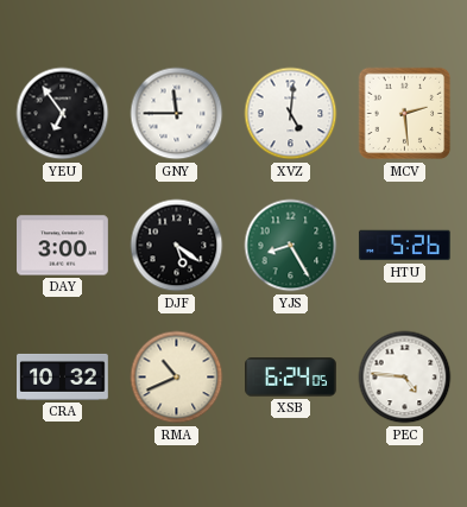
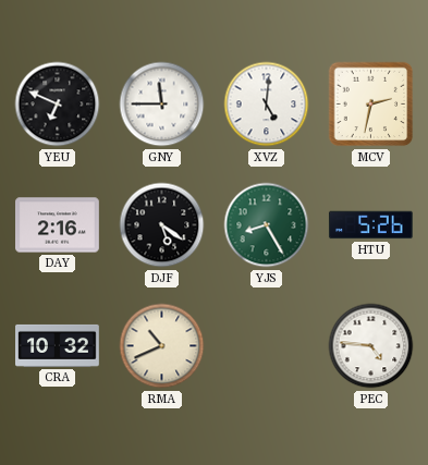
YEU: 6:54 -> 6:49 (58, 105)
MCV: 2:29 -> 2:32 (371, 105)
DAY: 3:00 -> 2:16 (58, 225)
XSB: 6:24 -> none (291, 378)
